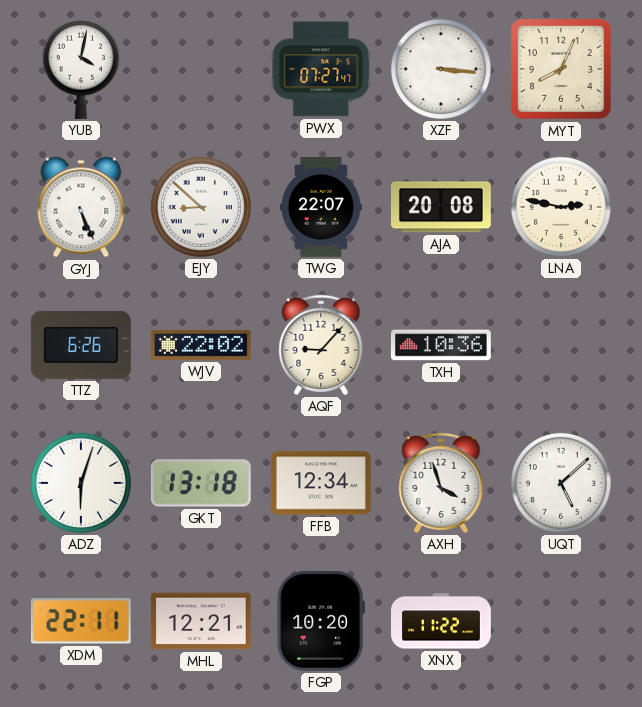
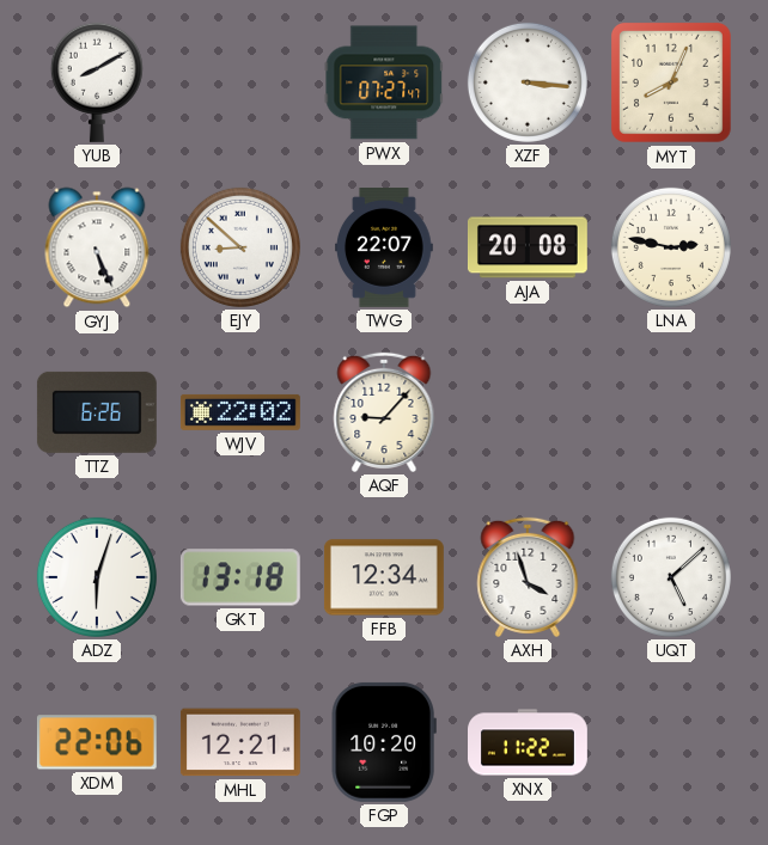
YUB: 4:02 -> 8:10 (97, 82)
TXH: 10:36 -> none (441, 345)
XDM: 22:11 -> 22:06 (97, 742)
